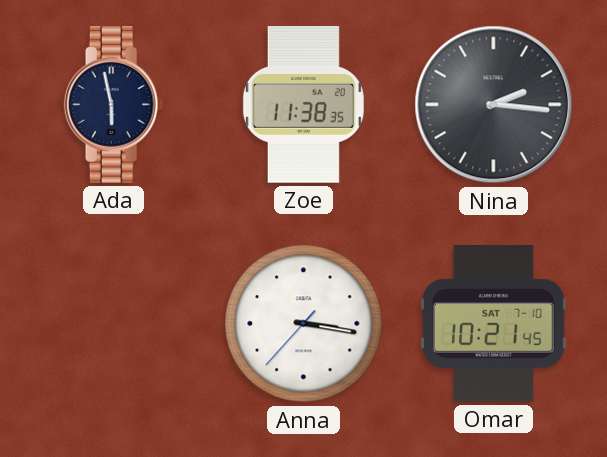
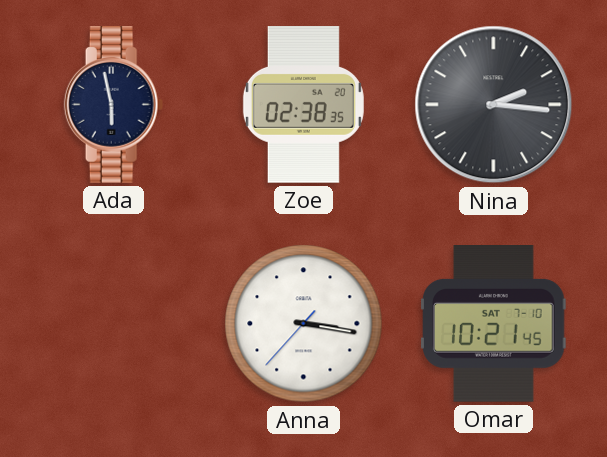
Zoe: 11:38 -> 02:38 (303, 105)
